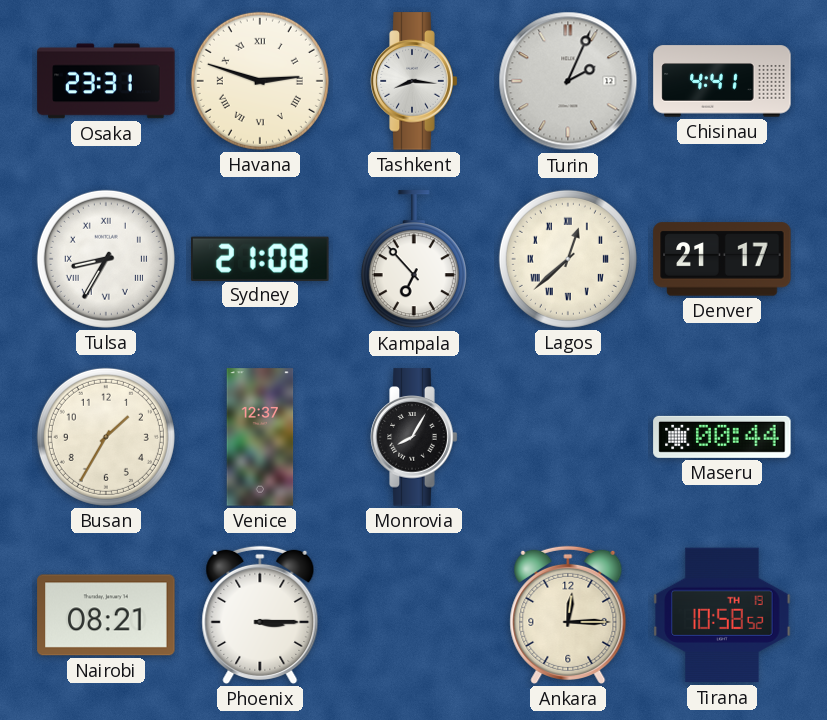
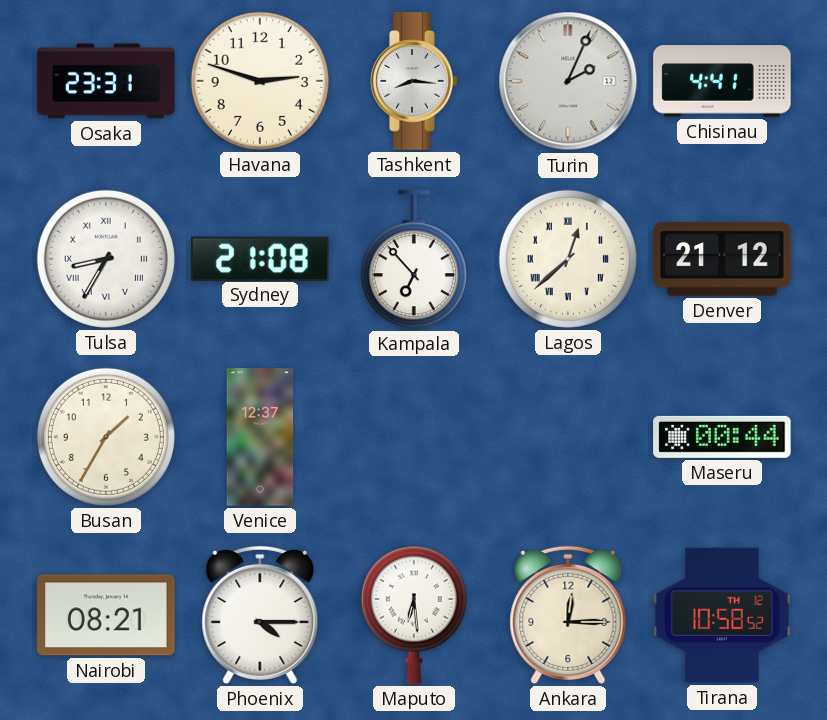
Havana numerals: Roman -> Arabic (260, 81)
Denver: 21:17 -> 21:12 (722, 259)
Monrovia: 8:05 -> none (414, 437)
Phoenix: 3:15 -> 4:15 (260, 615)
Maputo: none -> 6:29 (414, 615)
Tirana date: TH 19 -> TH 12 (722, 615)
